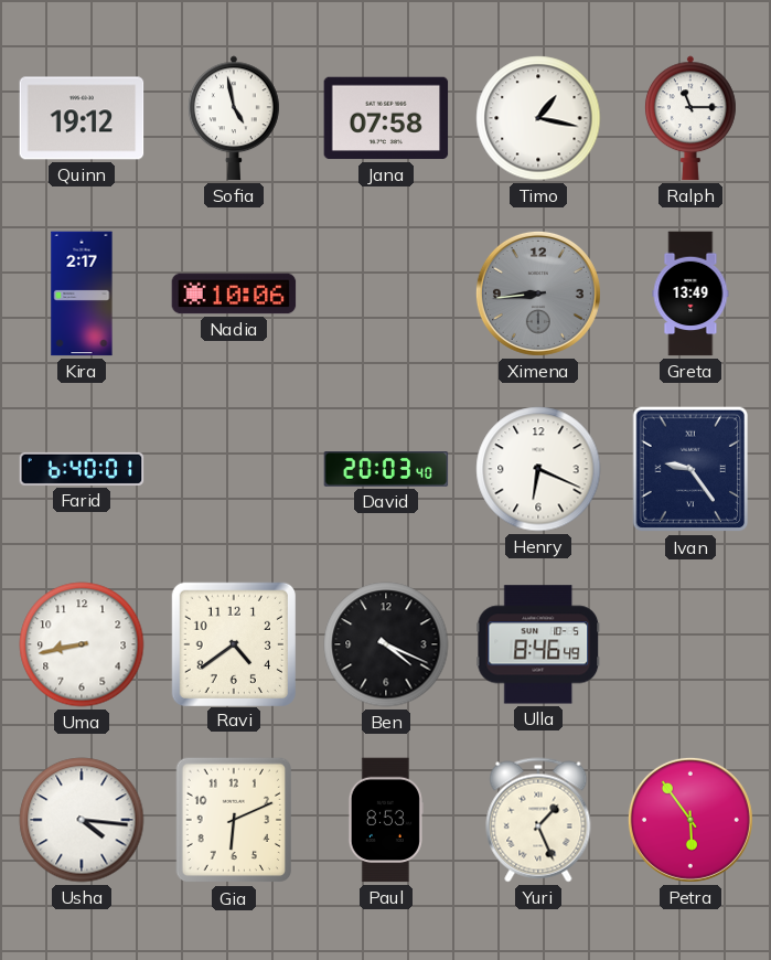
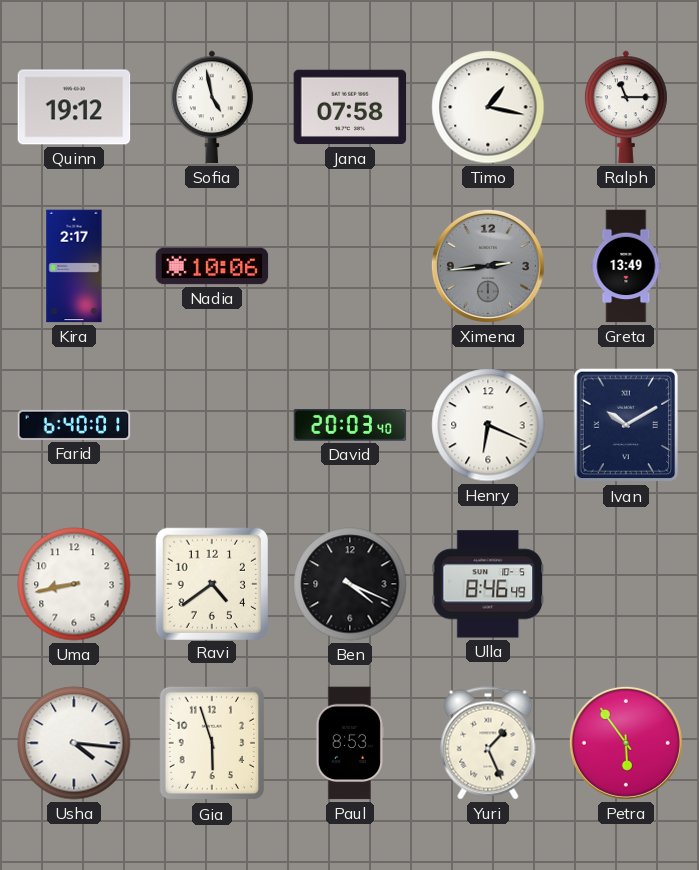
Ximena: 8:44 -> 2:44 (488, 266)
Ivan: 9:24 -> 10:10 (626, 425)
Gia: 6:11 -> 5:57 (211, 743)
